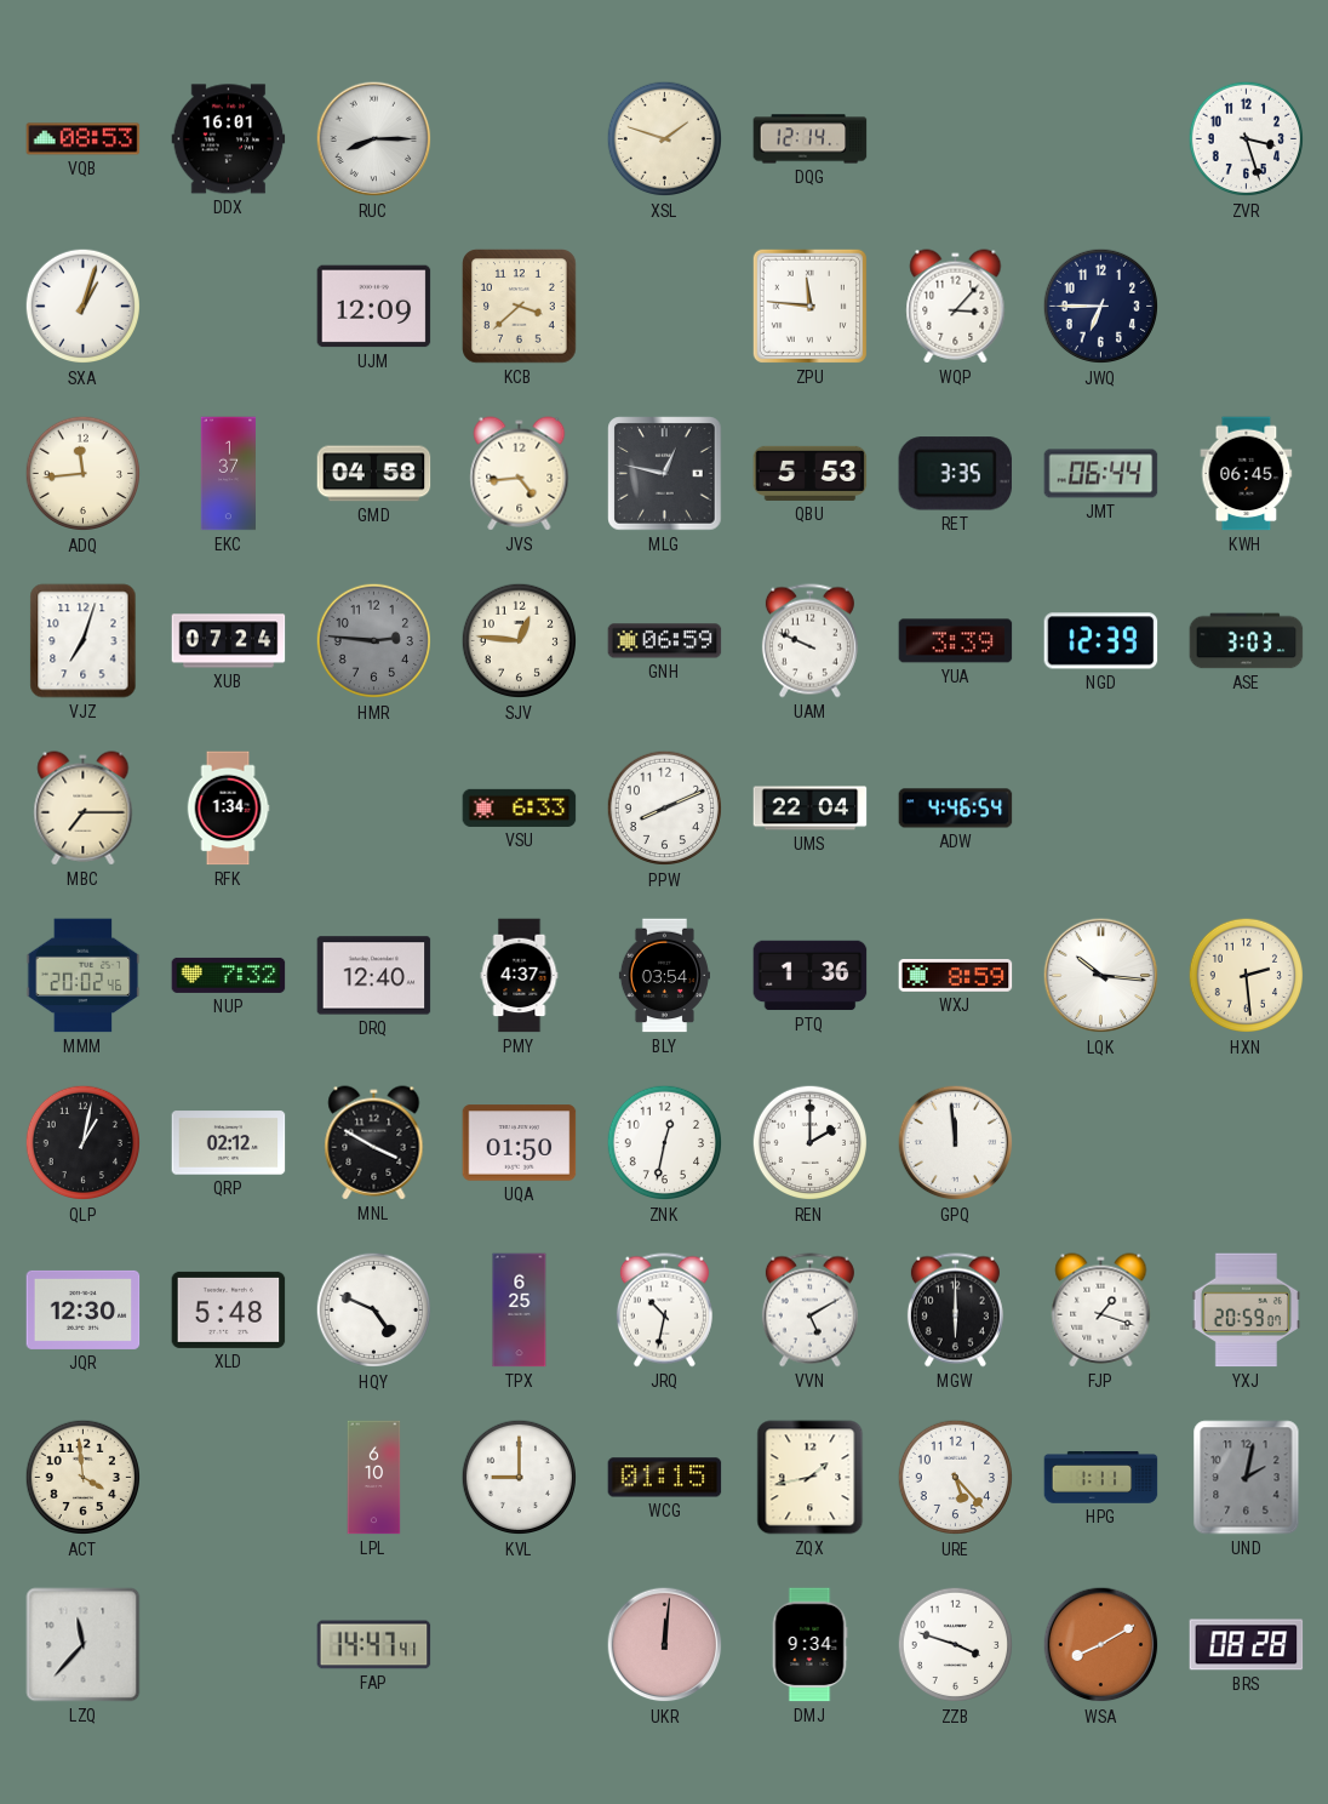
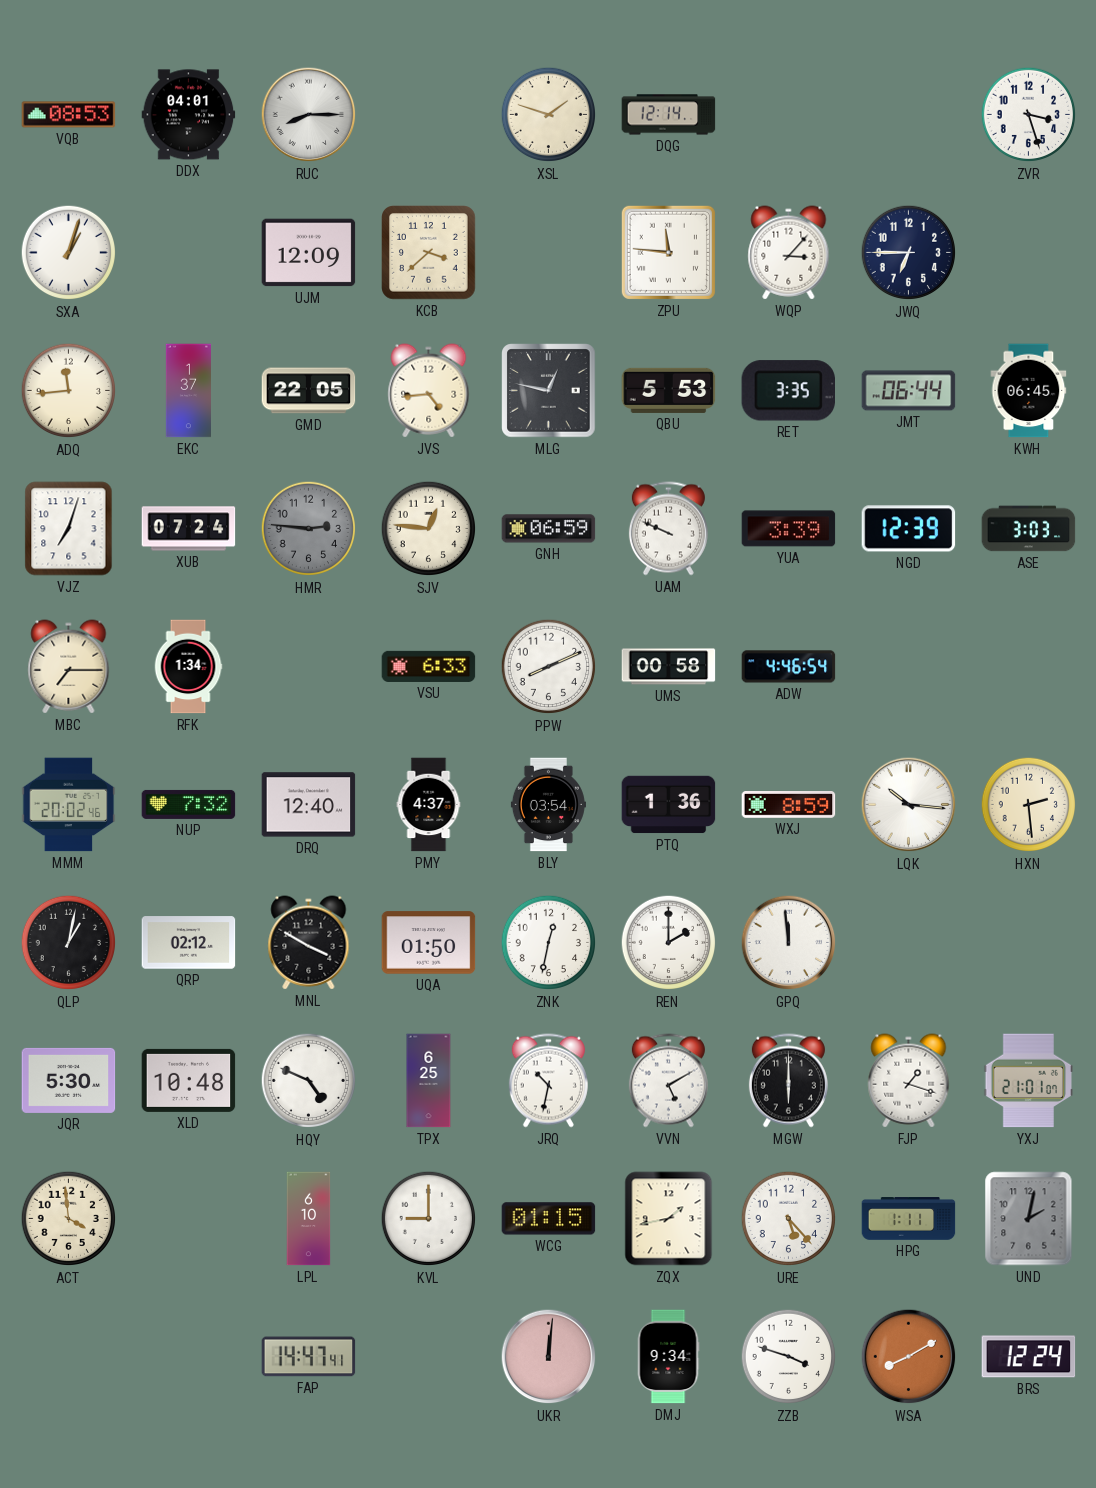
DDX: 16:01 -> 04:01 (189, 115)
GMD: 04:58 -> 22:05 (309, 391)
UMS: 22:04 -> 00:58 (669, 667)
JQR: 12:30 -> 5:30 (69, 1080)
XLD: 5:48 -> 10:48 (189, 1080)
YXJ: 20:59 -> 21:01 (1028, 1081)
LZQ: 11:37 -> none (84, 1645)
BRS: 08:28 -> 12:24 (1029, 1357)
